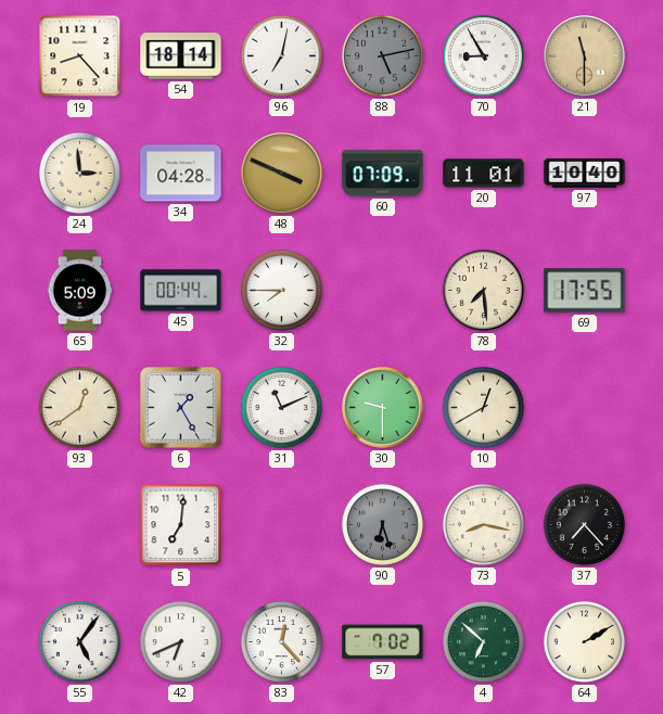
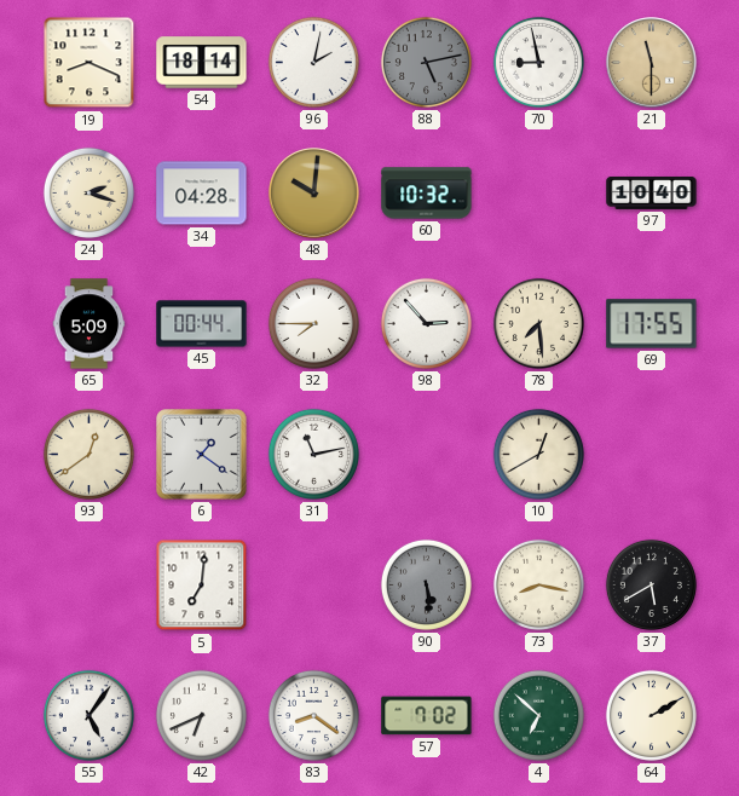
19: 8:23 -> 8:19 (90, 63)
96: 7:02 -> 2:02 (313, 62)
70: 8:55 -> 8:58 (538, 62)
24: 2:59 -> 2:18 (88, 192)
48: 3:49 -> 10:01 (314, 194)
60: 07:09 -> 10:32 (427, 194)
20: 11:01 -> none (484, 174)
98: none -> 2:53 (426, 323)
6: 1:25 -> 1:21 (202, 455)
31: 11:11 -> 11:13 (313, 454)
30: 9:30 -> none (383, 408)
90: 6:27 -> 5:29 (426, 584)
37: 7:23 -> 5:40 (651, 584)
83: 12:23 -> 8:21 (313, 715)
